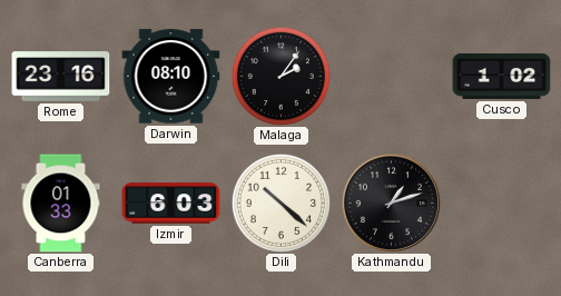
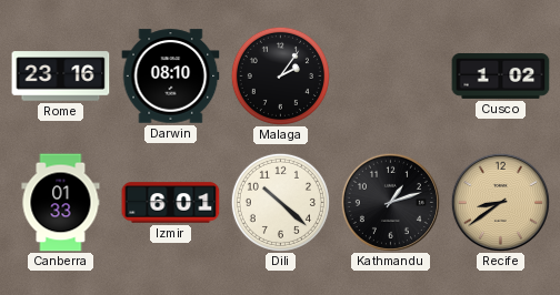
Izmir: 6:03 -> 6:01 (171, 203)
Recife: none -> 8:39 (500, 202)
